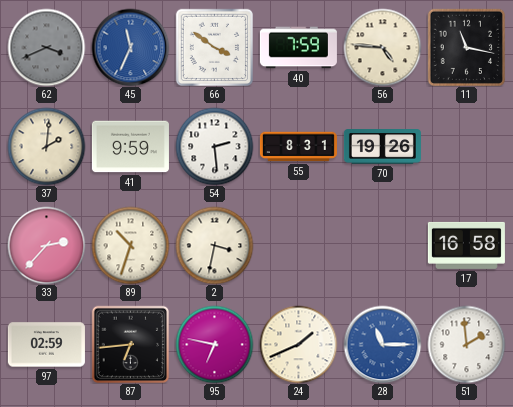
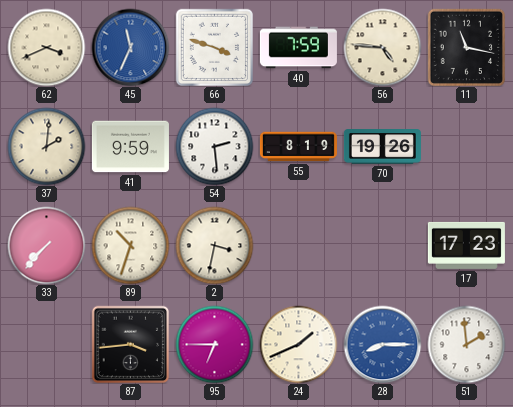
62 dial: grey -> cream (46, 47)
66: 3:51 -> 3:48 (214, 47)
55: 8:31 -> 8:19 (298, 147)
33: 2:37 -> 7:37 (46, 245)
17: 16:58 -> 17:23 (466, 245)
97: 02:59 -> none (46, 345)
87: 6:44 -> 3:44 (130, 344)
95: 6:47 -> 6:45 (214, 344)
28: 11:15 -> 8:15 (382, 344)
